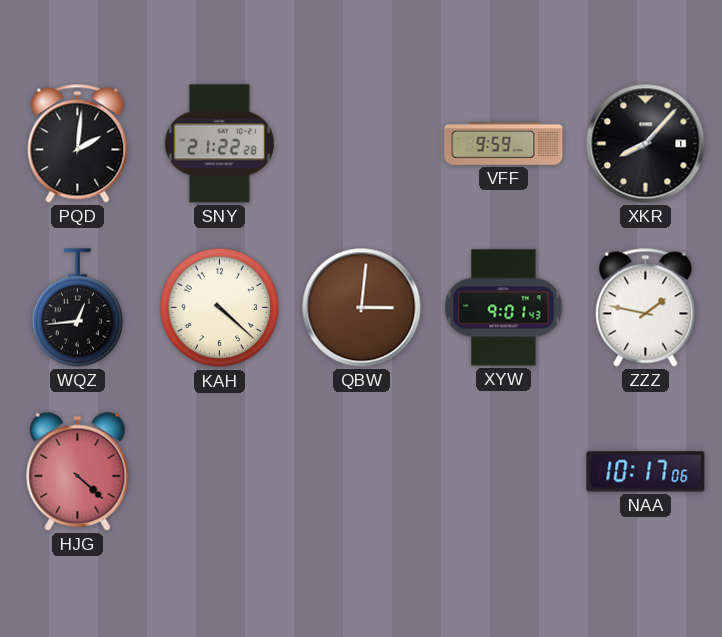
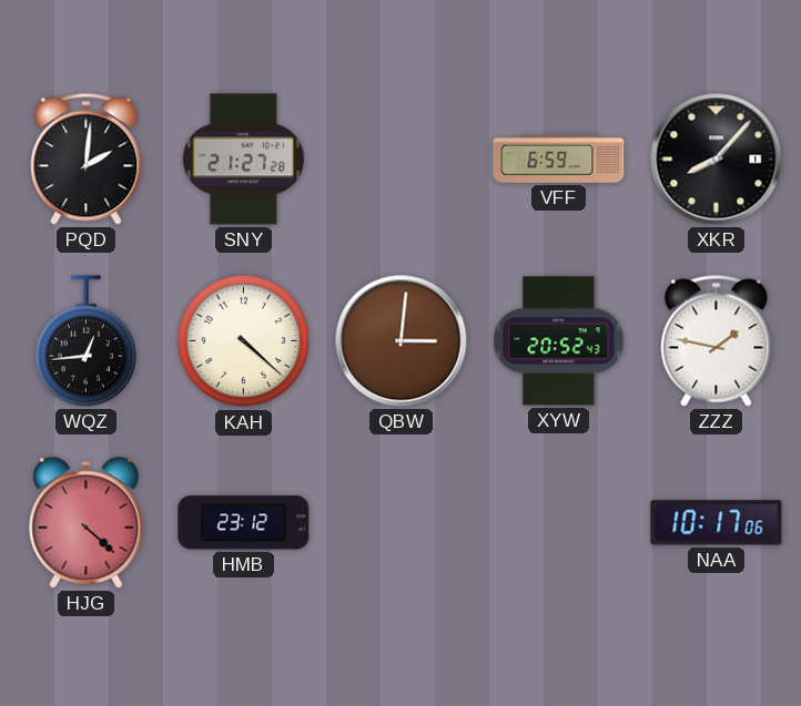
SNY: 21:22 -> 21:27 (243, 160)
VFF: 9:59 -> 6:59 (559, 158)
XYW: 9:01 -> 20:52 (559, 341)
HMB: none -> 23:12 (244, 523)
